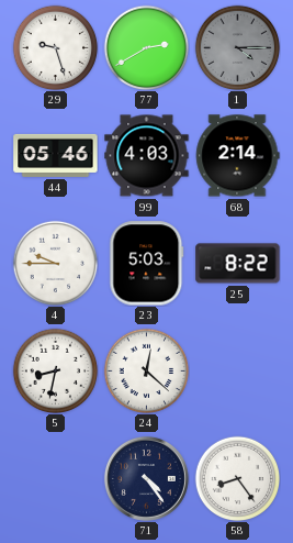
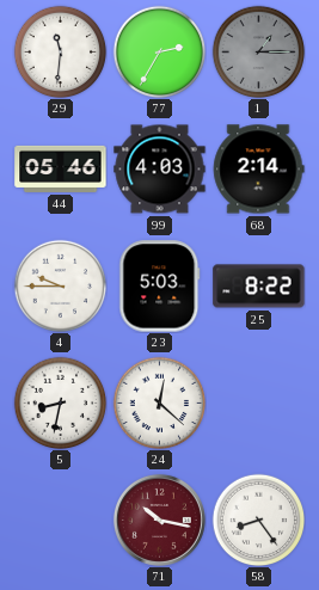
29: 9:27 -> 11:31 (60, 51)
77: 2:40 -> 2:35 (159, 51)
1: 4:15 -> 1:15 (258, 51)
71: 4:24 -> 10:17 (159, 520)
71 dial: navy -> burgundy (159, 520)
